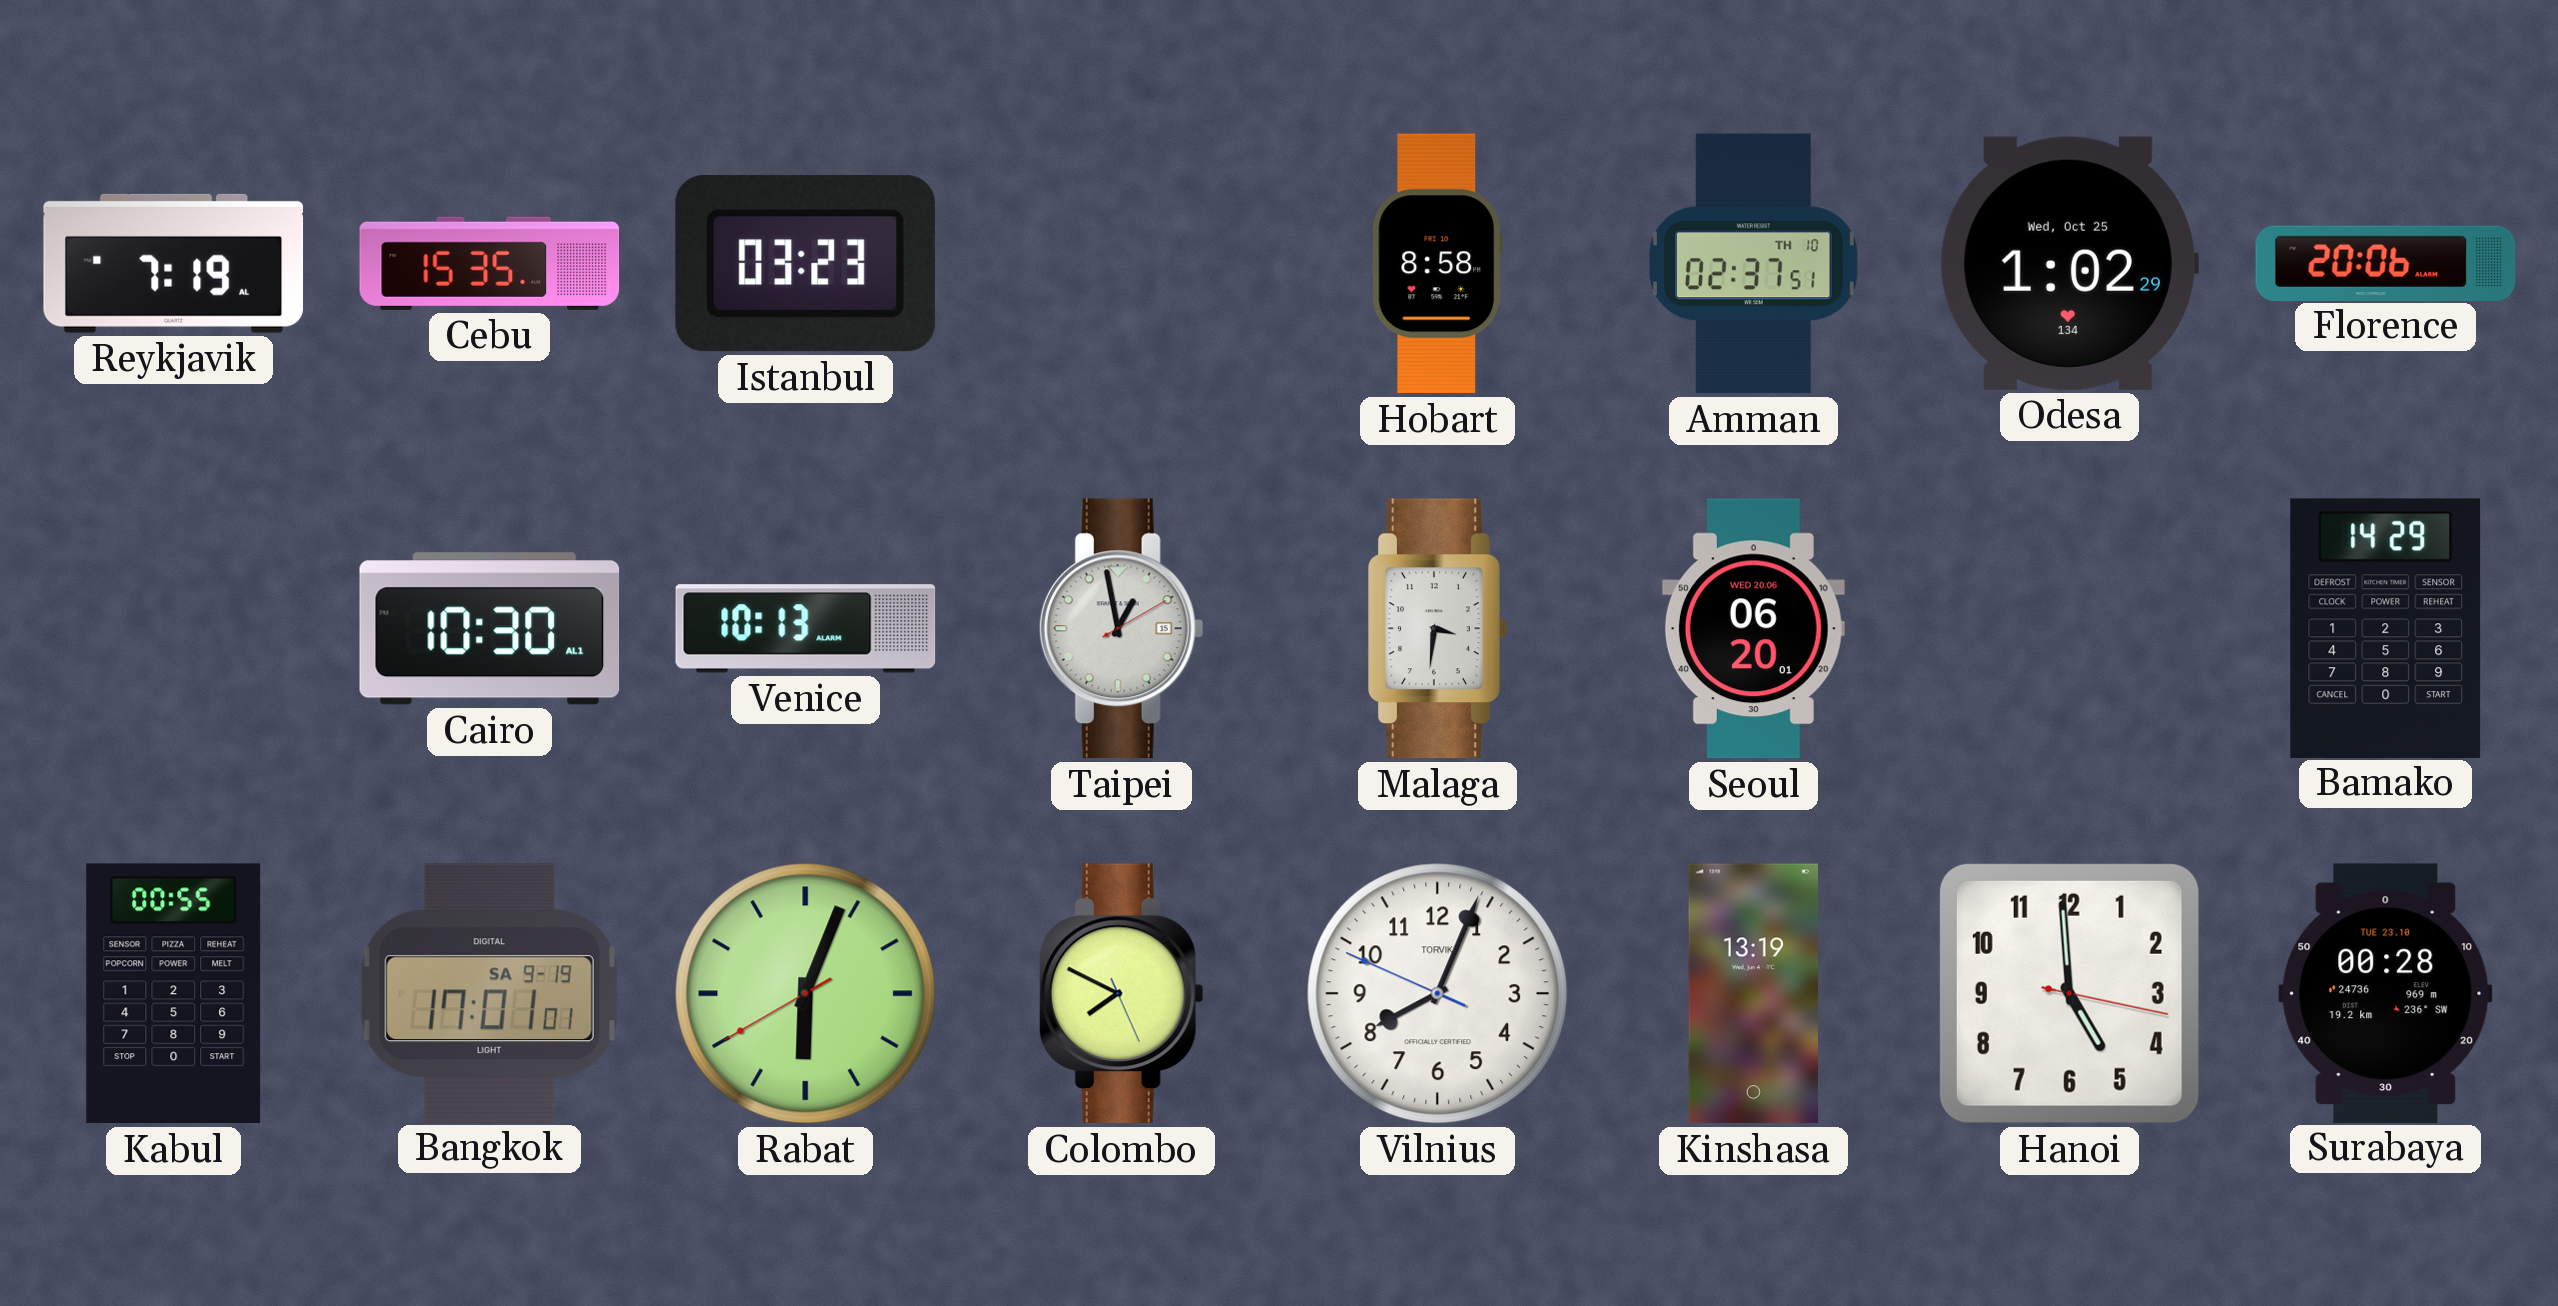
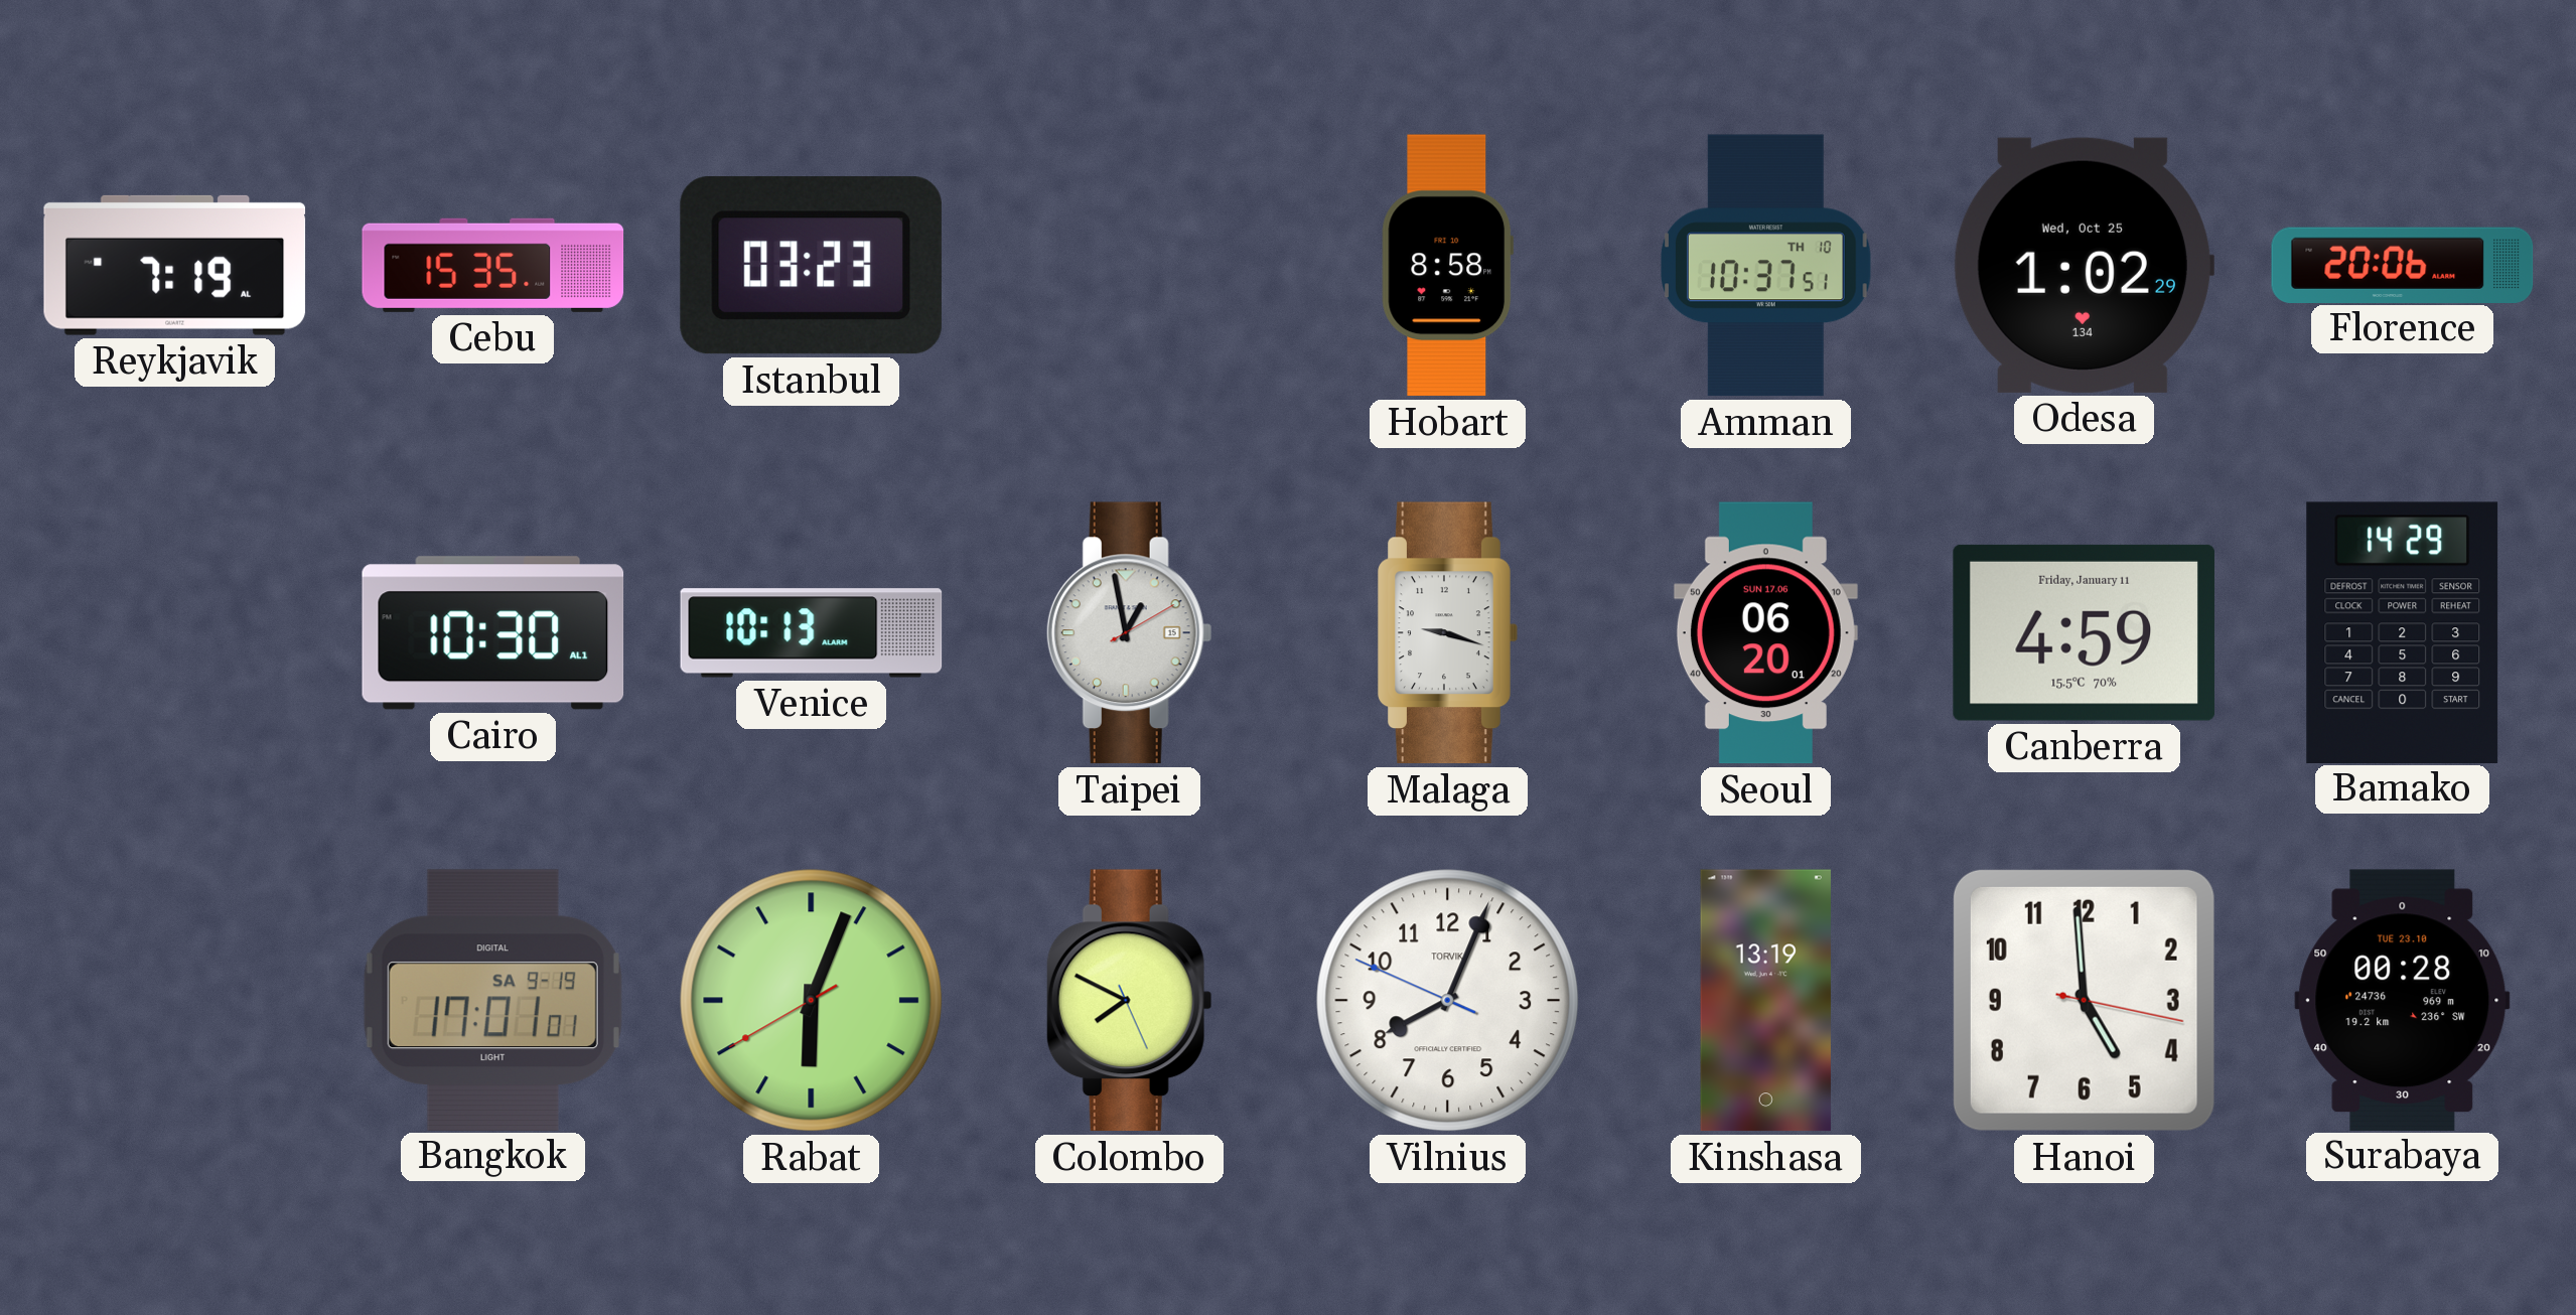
Amman: 02:37 -> 10:37 (1766, 266)
Malaga: 3:31 -> 9:18 (1447, 633)
Seoul date: WED 20.06 -> SUN 17.06 (1765, 633)
Canberra: none -> 4:59 (2084, 632)
Kabul: 00:55 -> none (174, 994)
